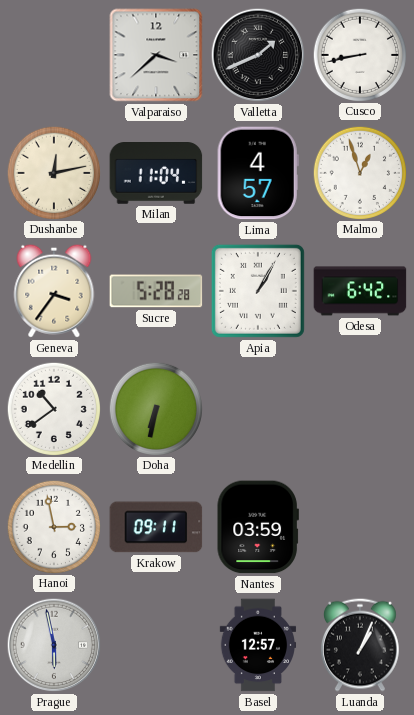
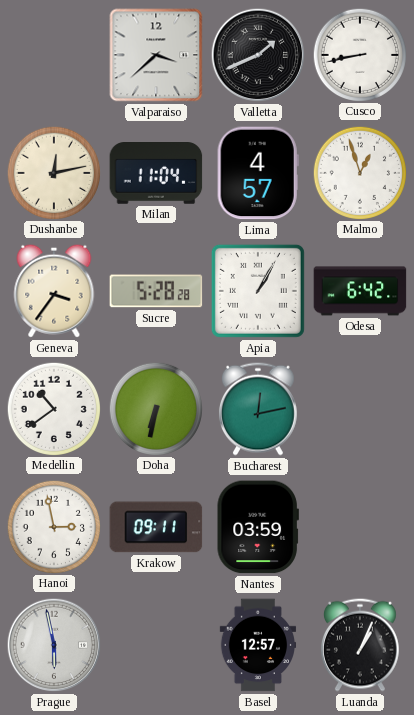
Bucharest: none -> 12:13 (258, 409)
